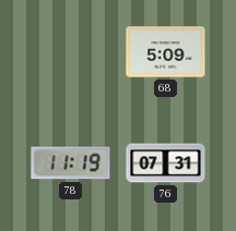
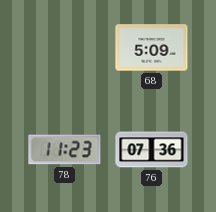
78: 11:19 -> 11:23 (65, 150)
76: 07:31 -> 07:36 (152, 150)
